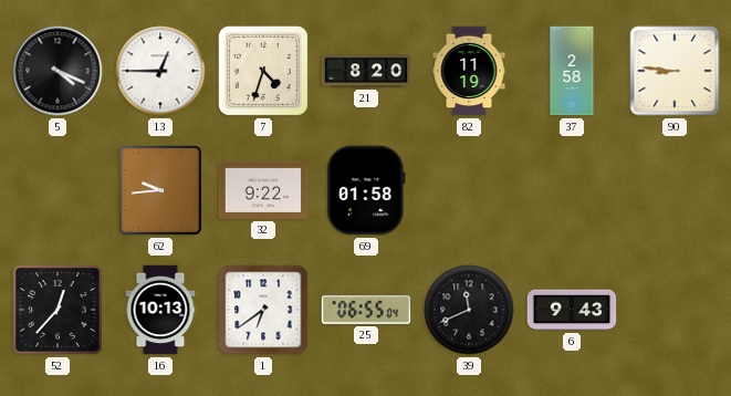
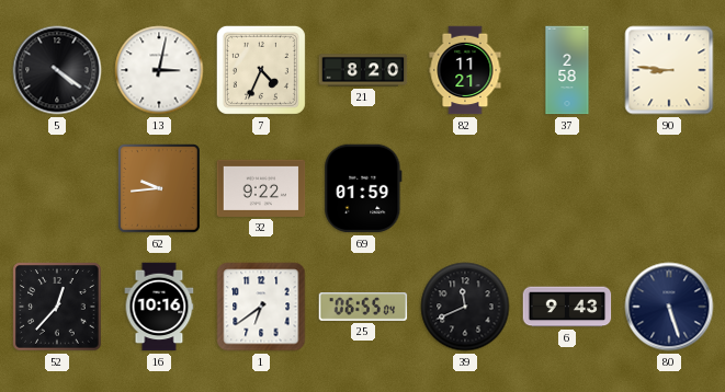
5: 4:19 -> 4:21 (57, 70)
13: 12:45 -> 3:02 (159, 70)
7: 4:33 -> 4:34 (261, 70)
82: 11:19 -> 11:21 (465, 70)
69: 01:58 -> 01:59 (363, 188)
16: 10:13 -> 10:16 (159, 307)
80: none -> 5:27 (669, 307)
